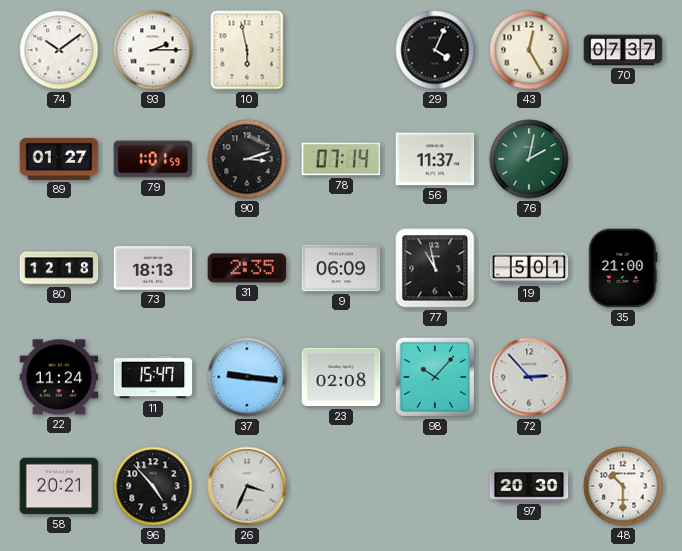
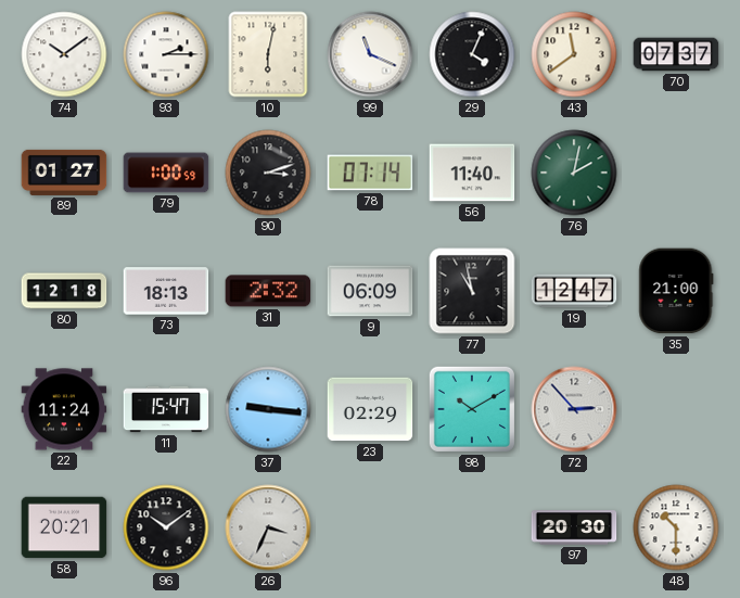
10: 5:58 -> 6:02 (268, 54)
99: none -> 11:19 (370, 54)
43: 12:25 -> 11:39 (574, 54)
79: 1:01 -> 1:00 (166, 173)
56: 11:37 -> 11:40 (472, 173)
31: 2:35 -> 2:32 (268, 291)
19: 5:01 -> 12:47 (574, 291)
23: 02:08 -> 02:29 (370, 409)
98: 10:07 -> 10:10 (472, 409)
96: 4:53 -> 10:09 (166, 527)
